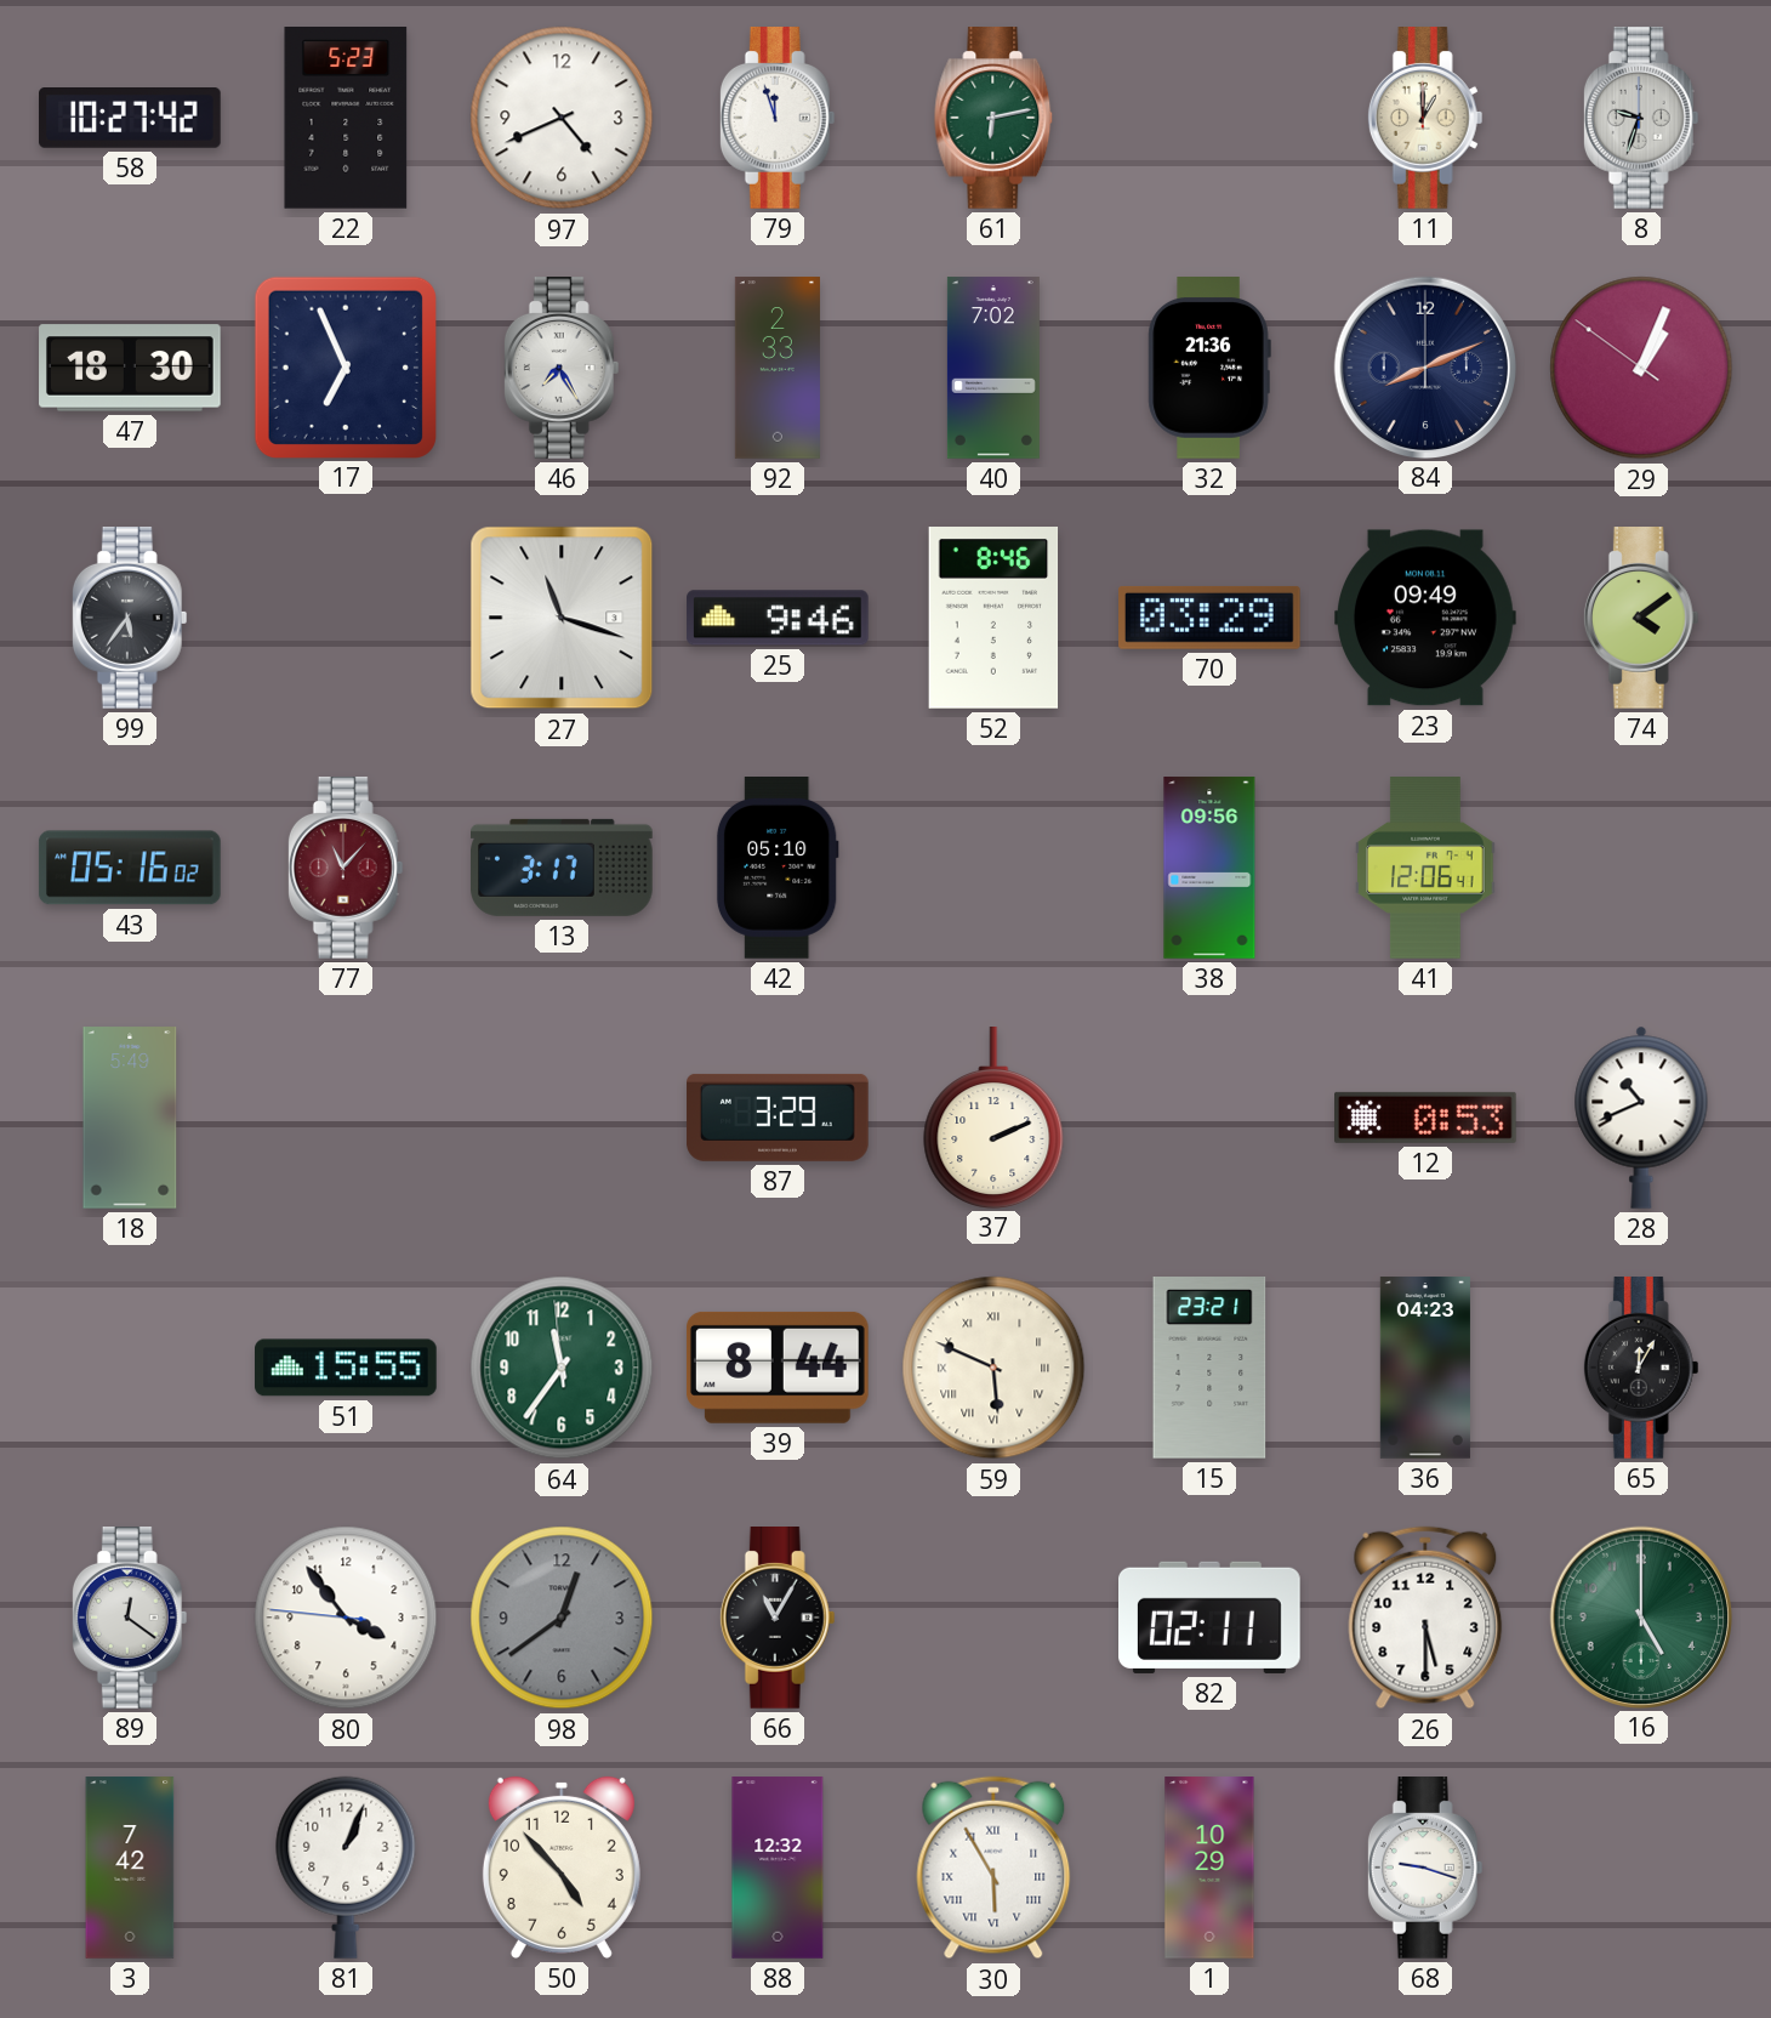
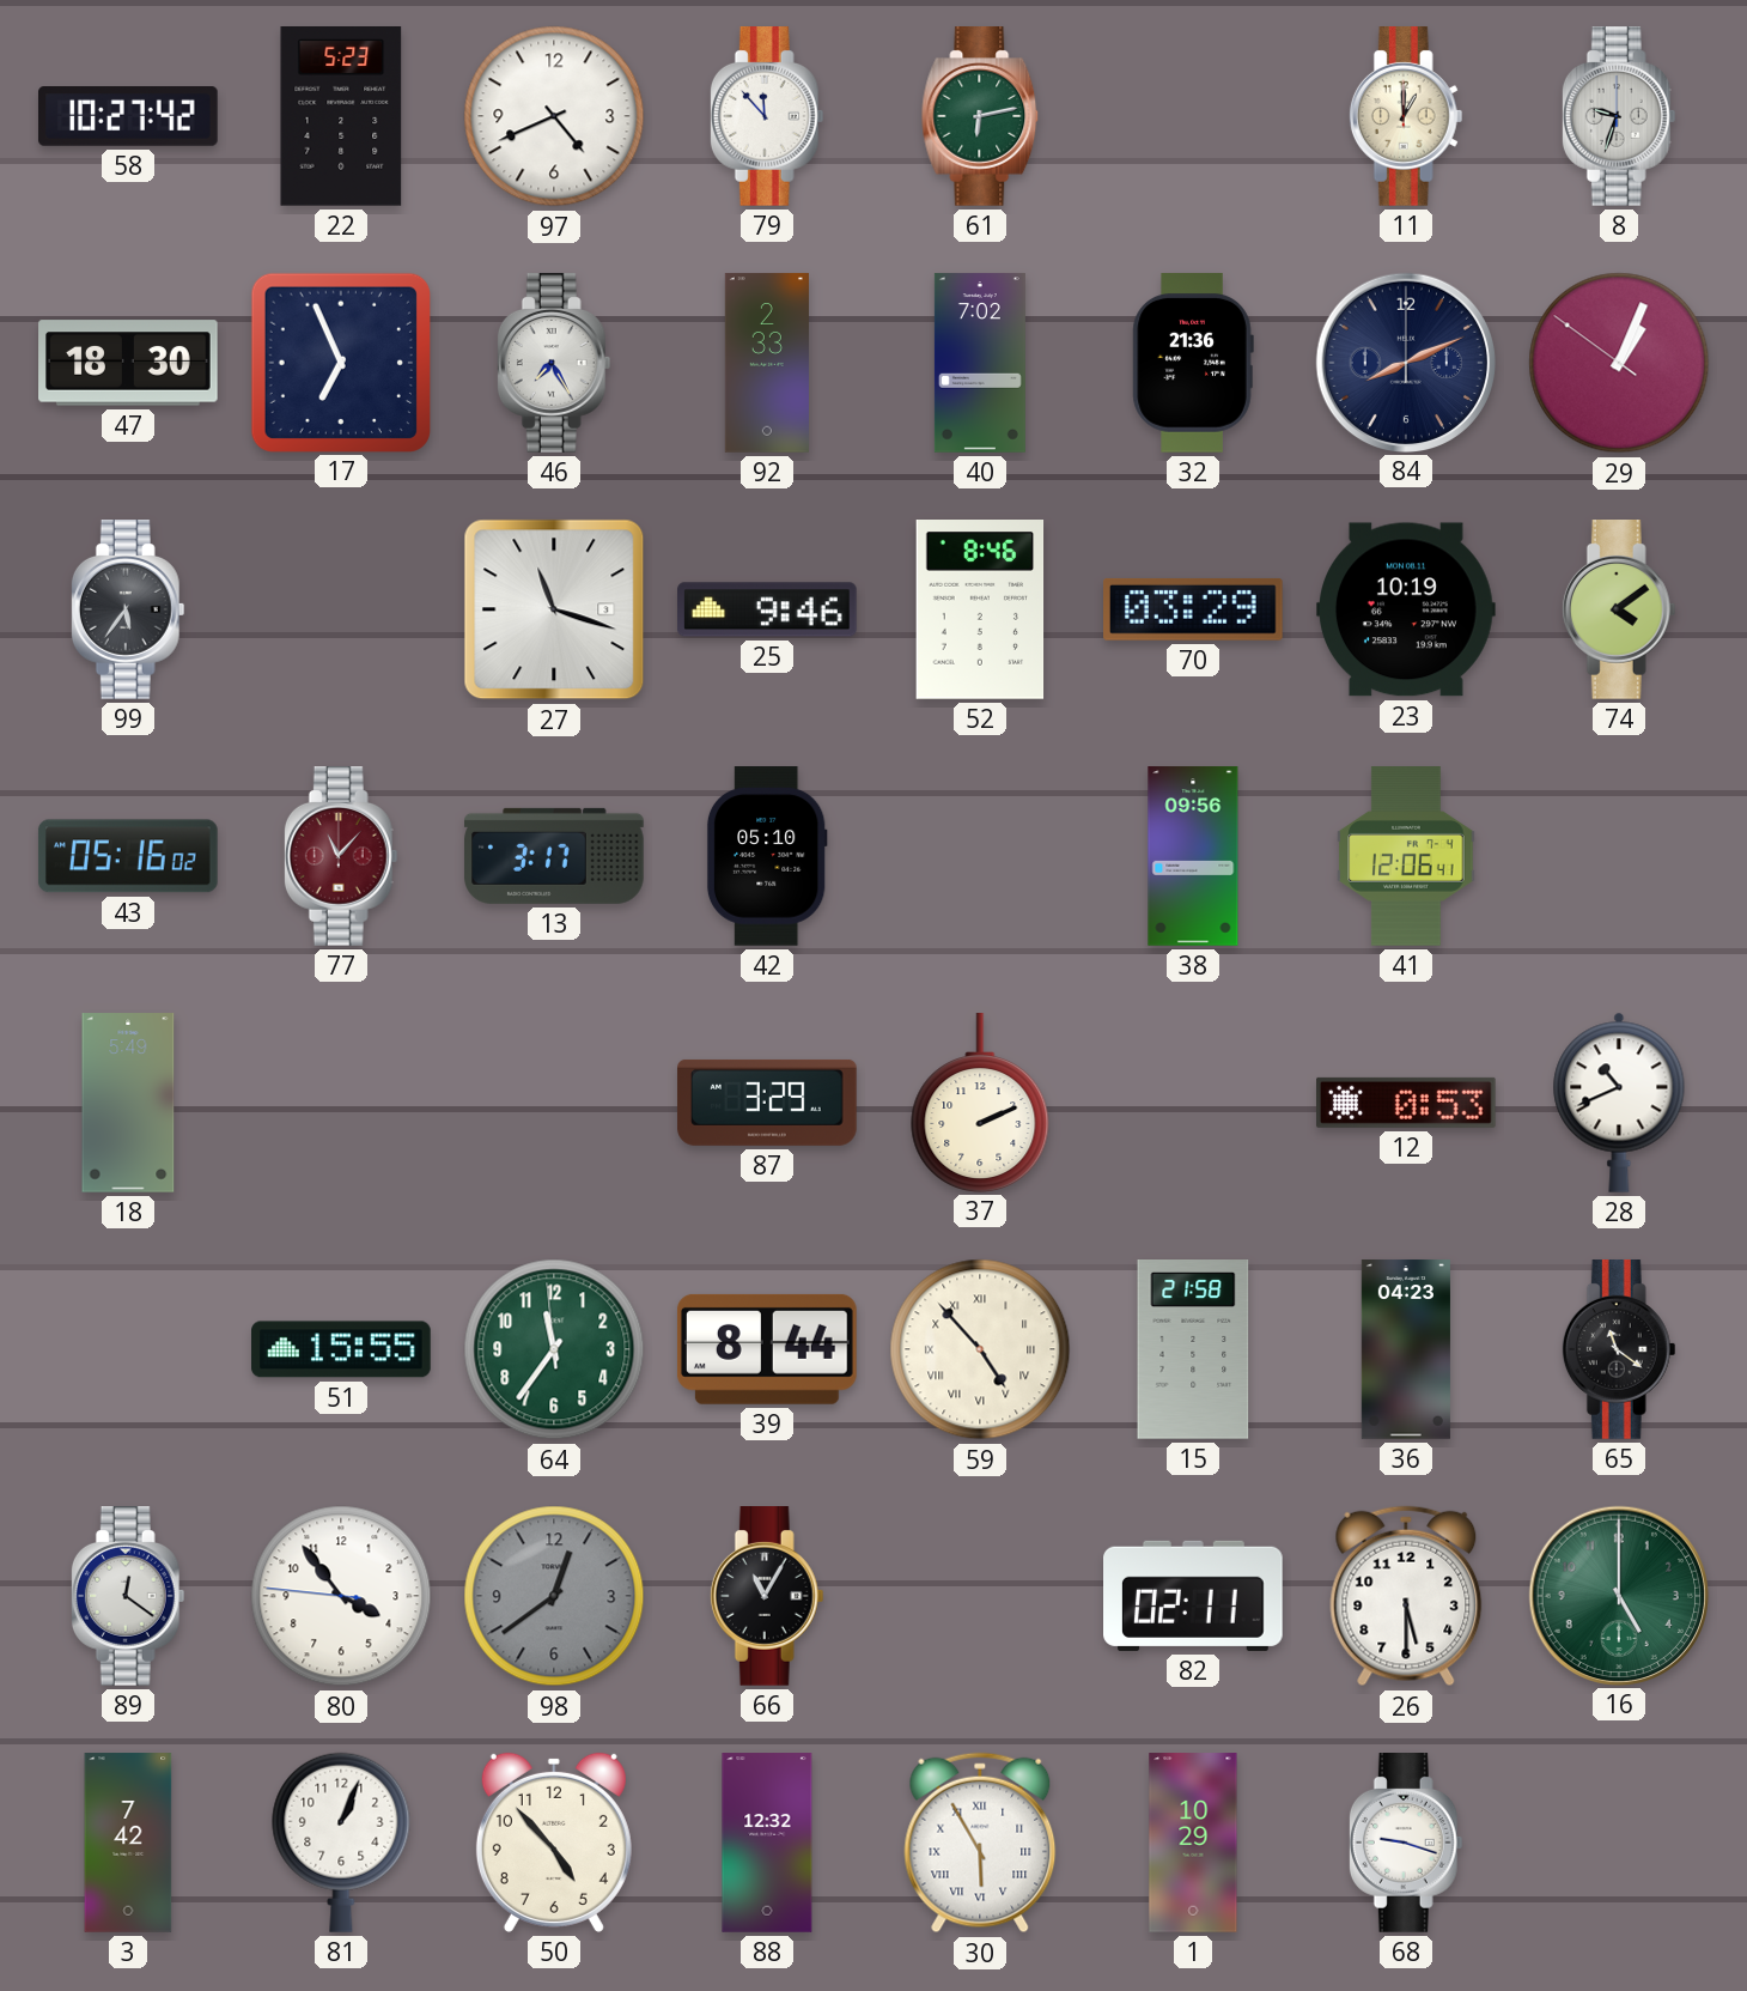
79: 11:57 -> 11:53 (767, 116)
23: 09:49 -> 10:19 (1407, 609)
59: 5:49 -> 4:53 (980, 1349)
15: 23:21 -> 21:58 (1193, 1350)
65: 12:05 -> 11:21 (1619, 1349)
